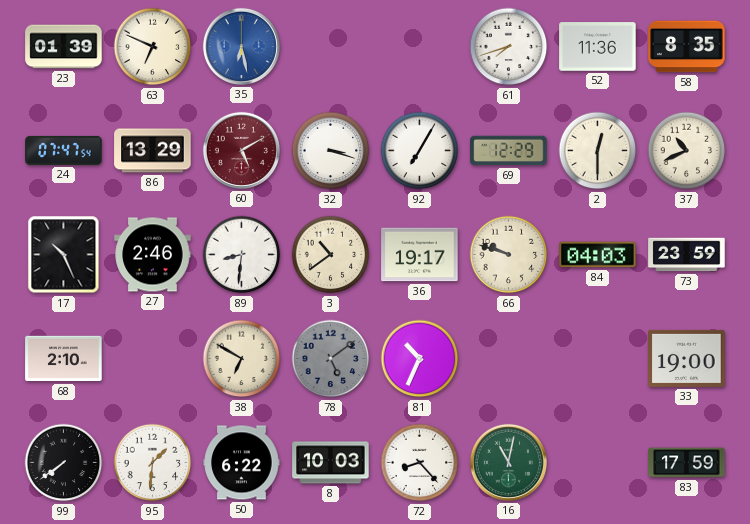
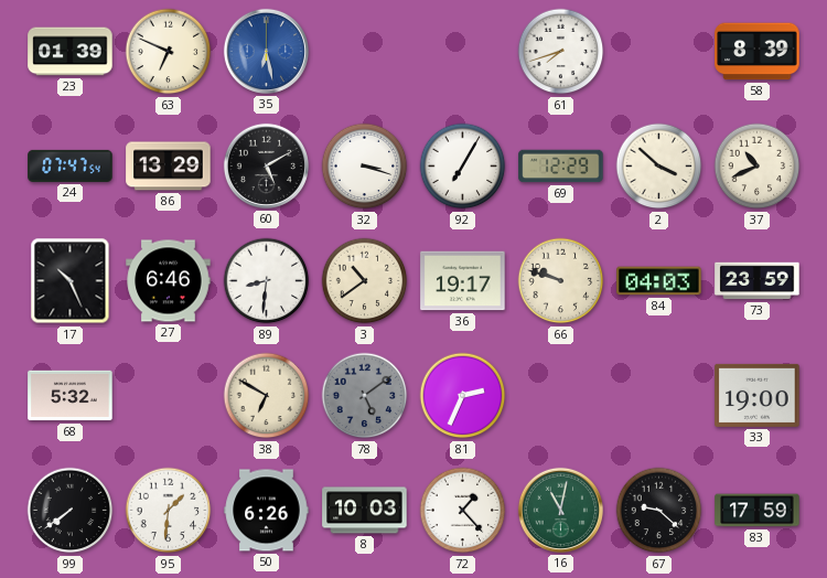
52: 11:36 -> none (598, 47)
58: 8:35 -> 8:39 (758, 52)
60 dial: burgundy -> black (266, 165)
2: 12:30 -> 3:52 (659, 167)
27: 2:46 -> 6:46 (169, 281)
68: 2:10 -> 5:32 (71, 396)
81: 10:34 -> 2:34 (463, 396)
50: 6:22 -> 6:26 (267, 511)
72: 8:23 -> 1:23 (463, 511)
67: none -> 9:22 (659, 511)
